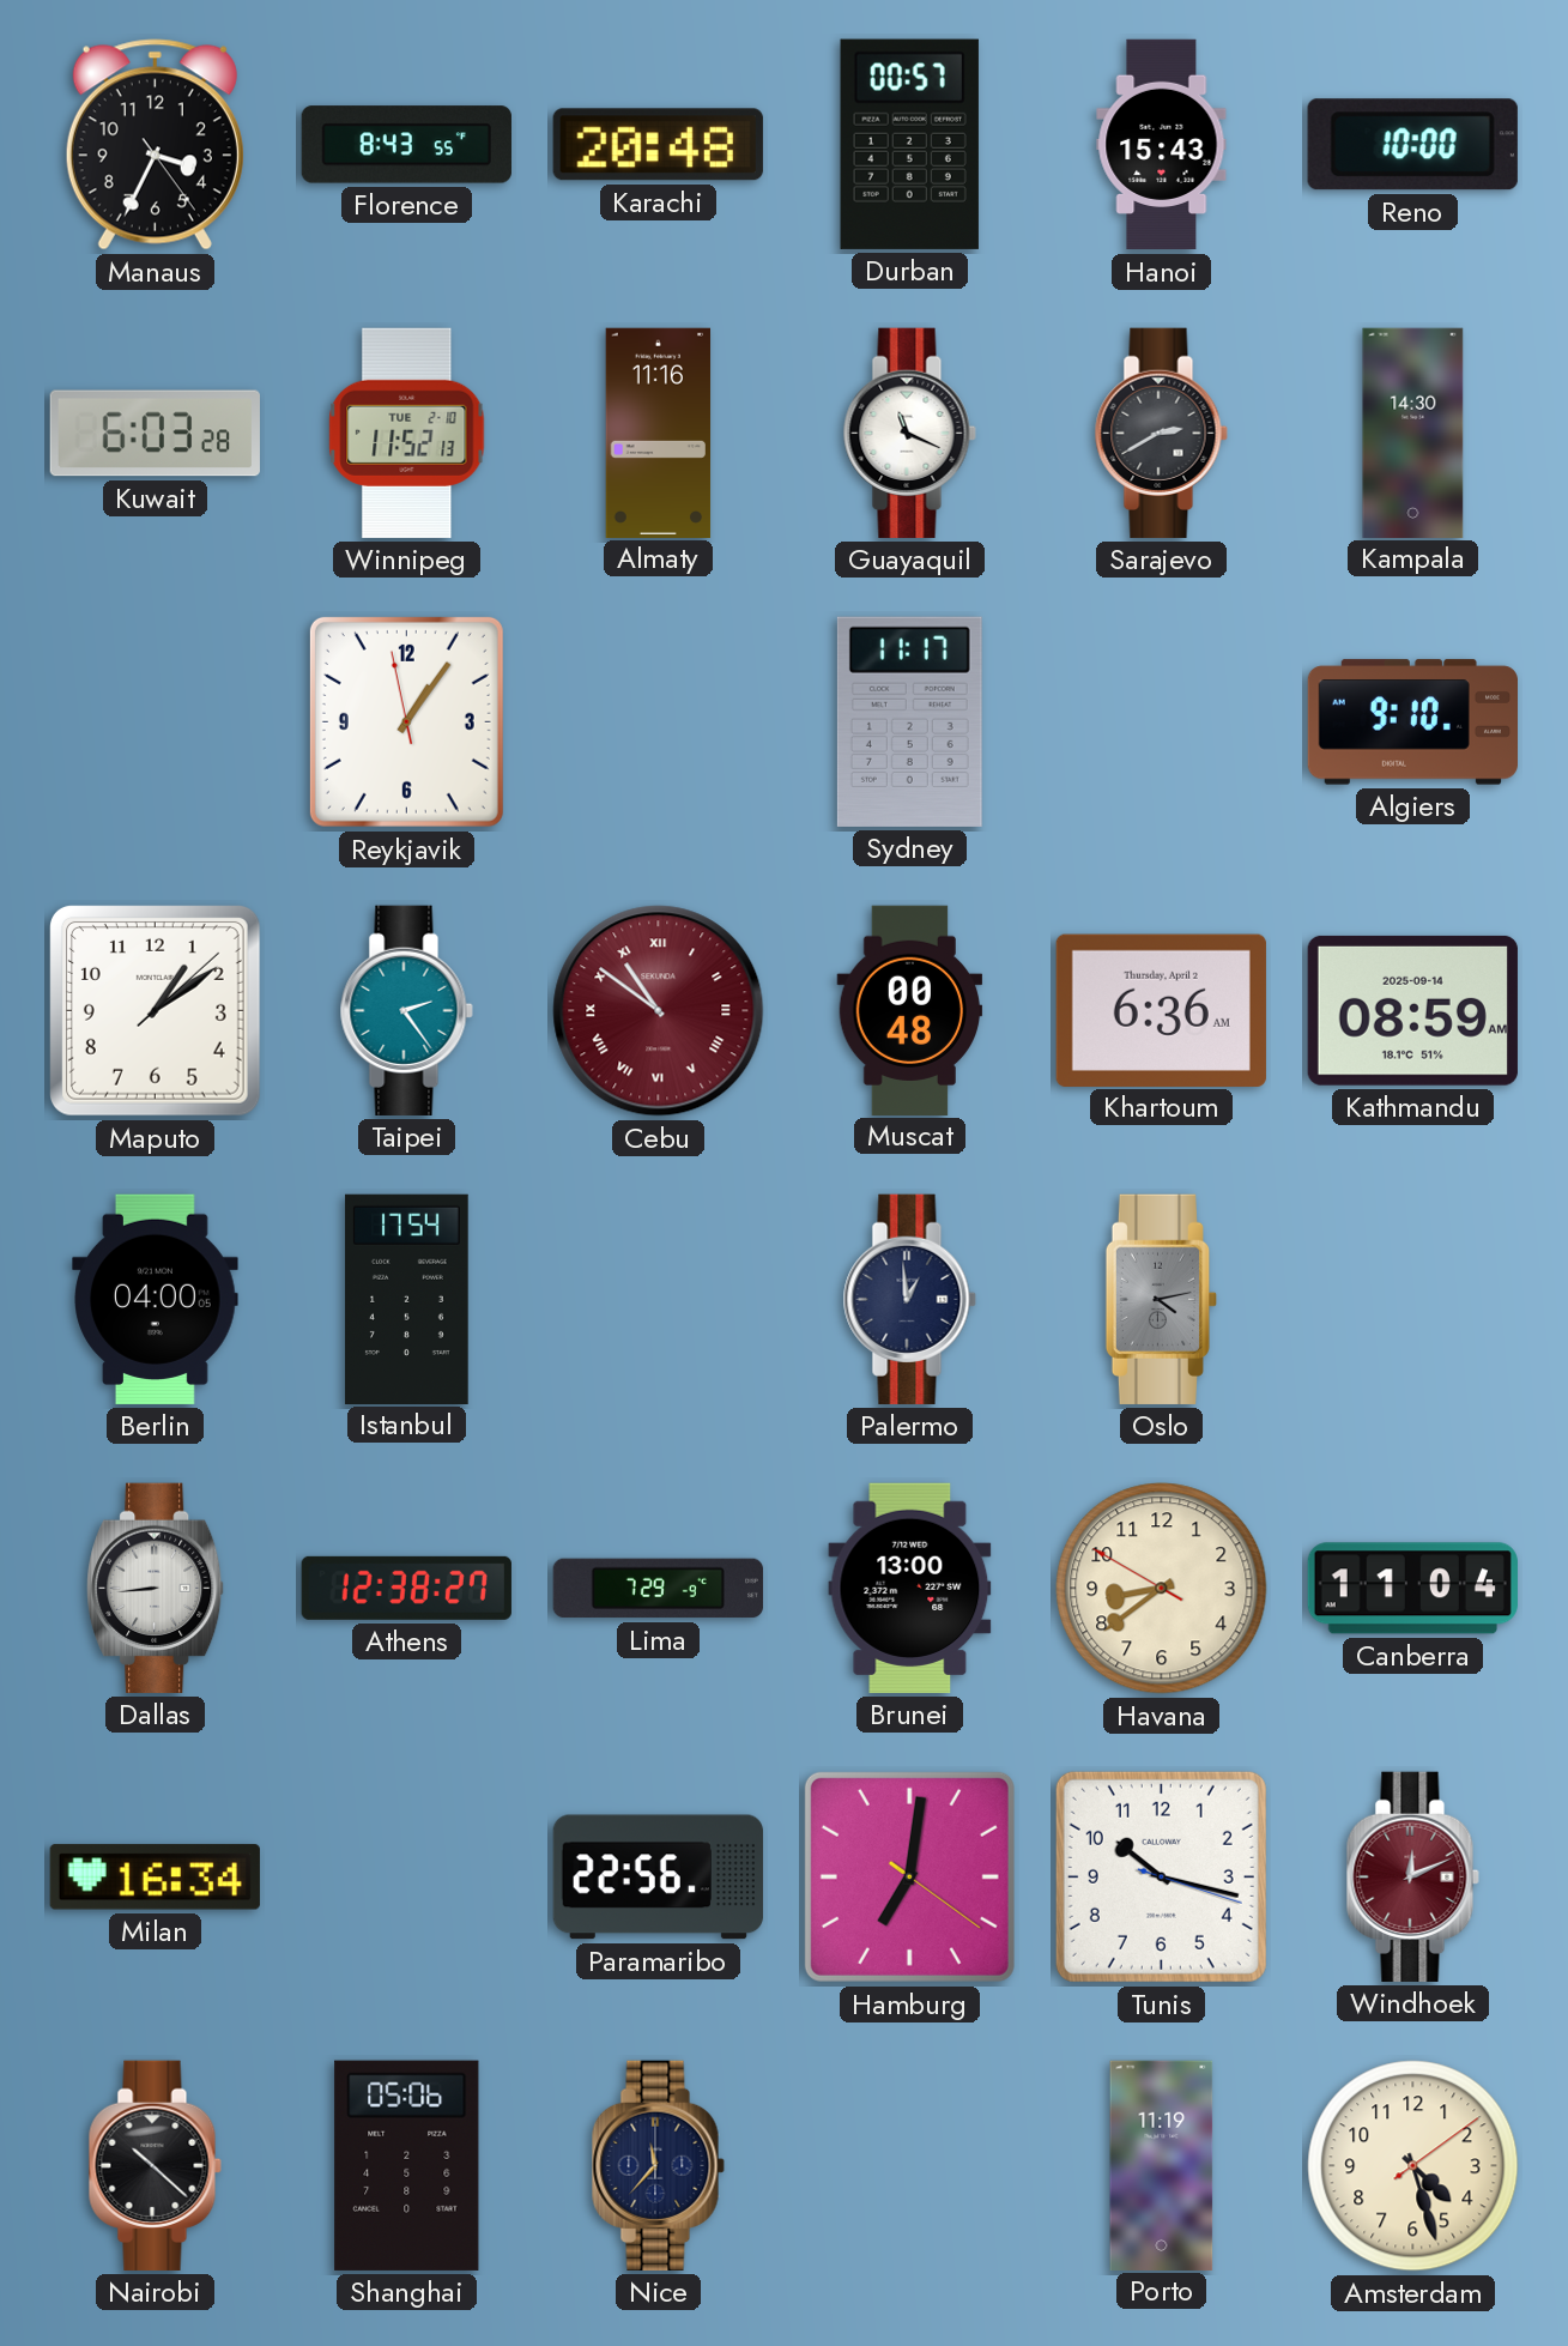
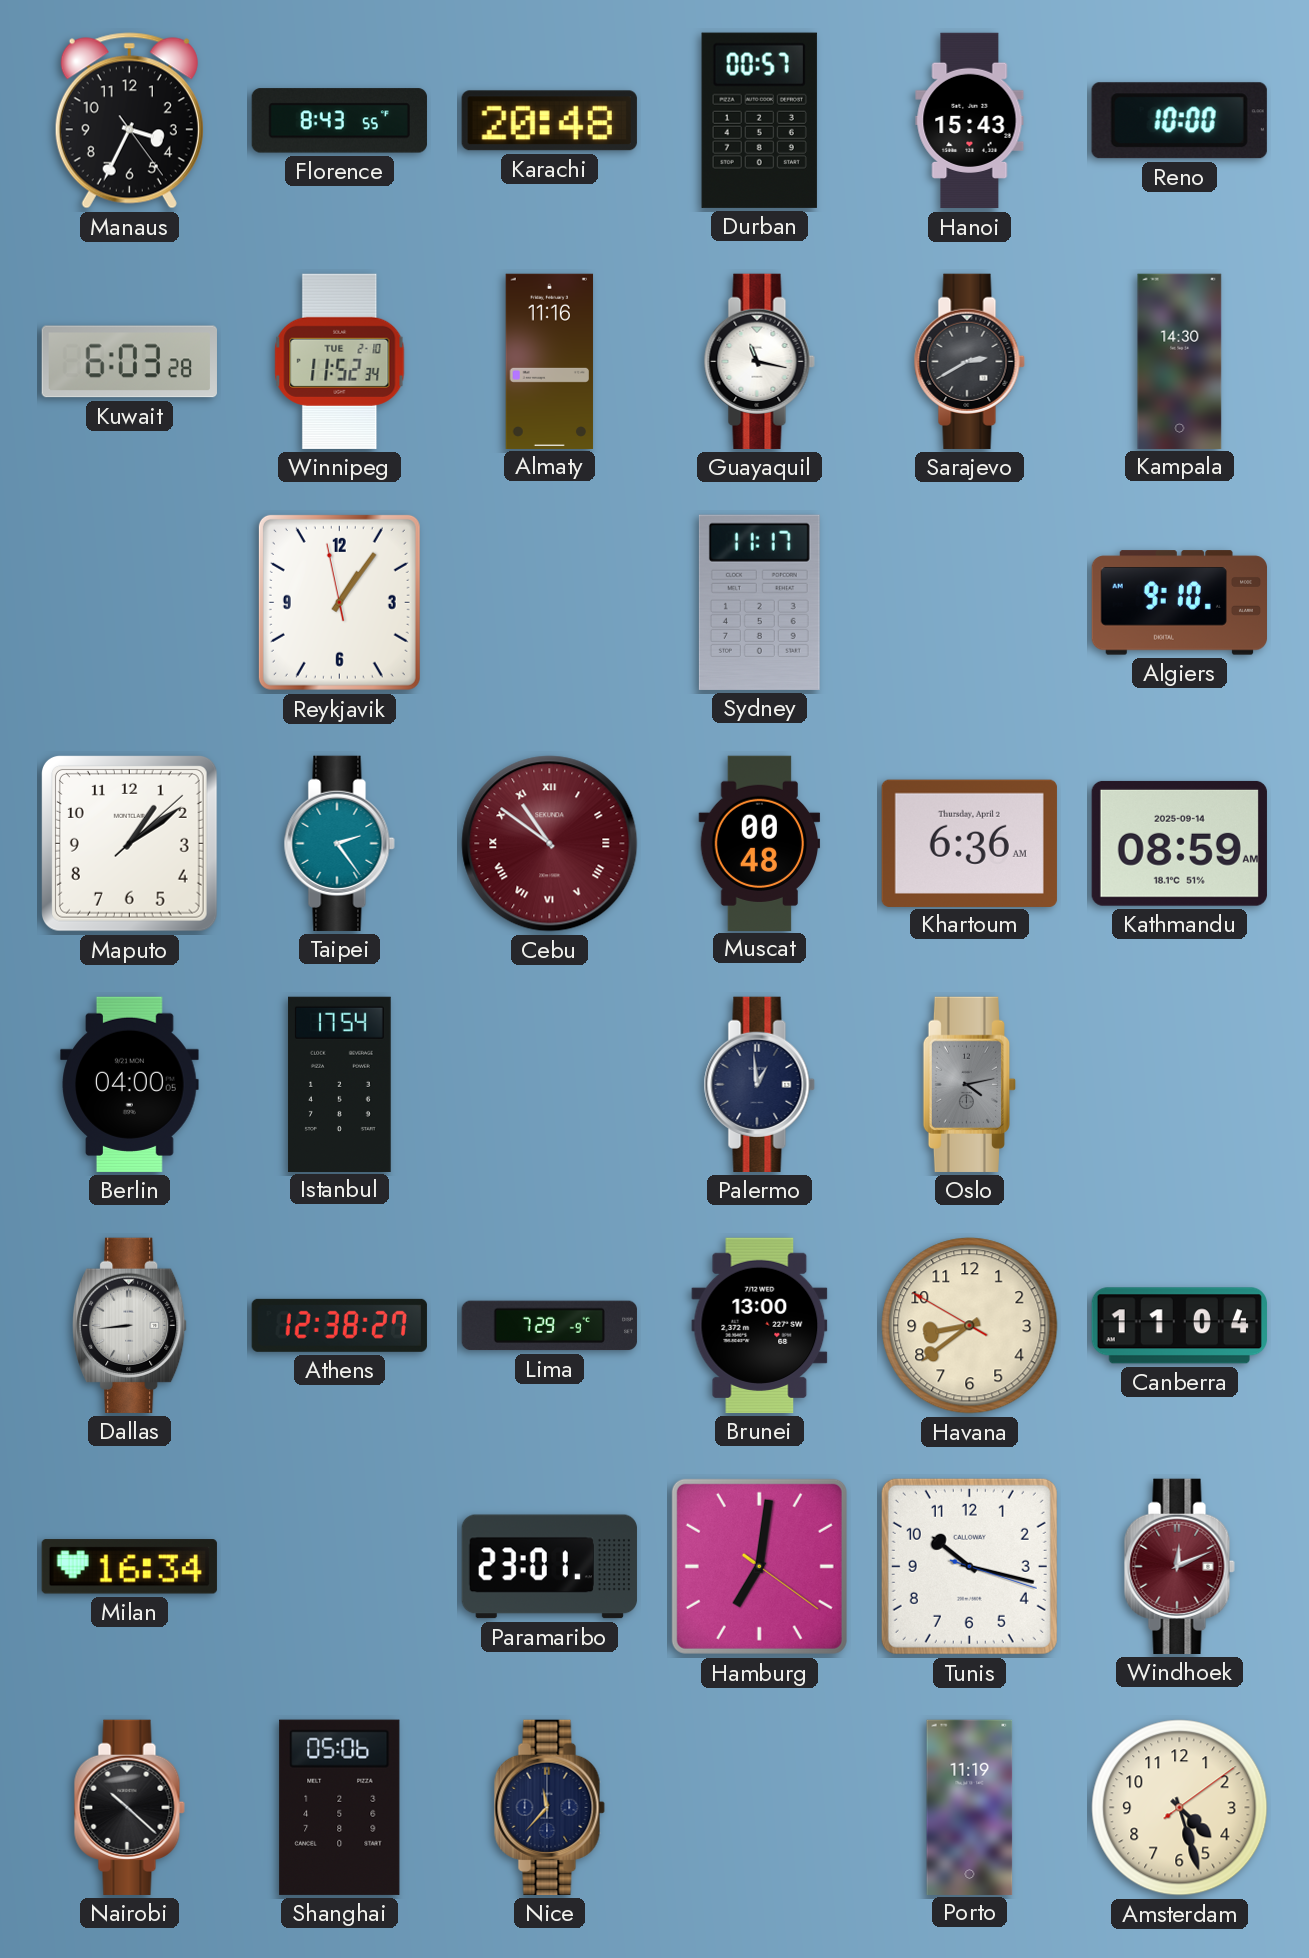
Winnipeg: 11:52:13 -> 11:52:34 (340, 361)
Guayaquil: 11:19 -> 11:17 (759, 361)
Paramaribo: 22:56 -> 23:01 (549, 1567)
